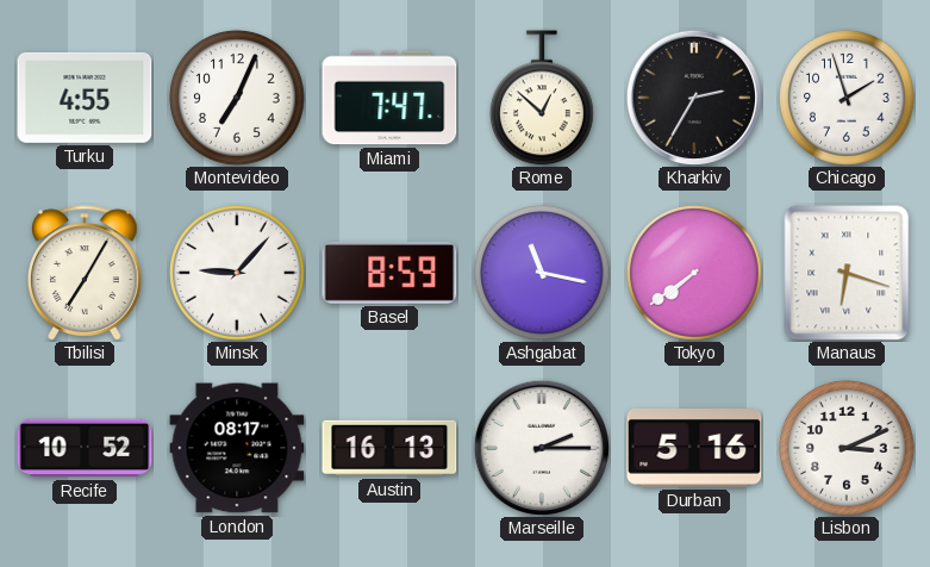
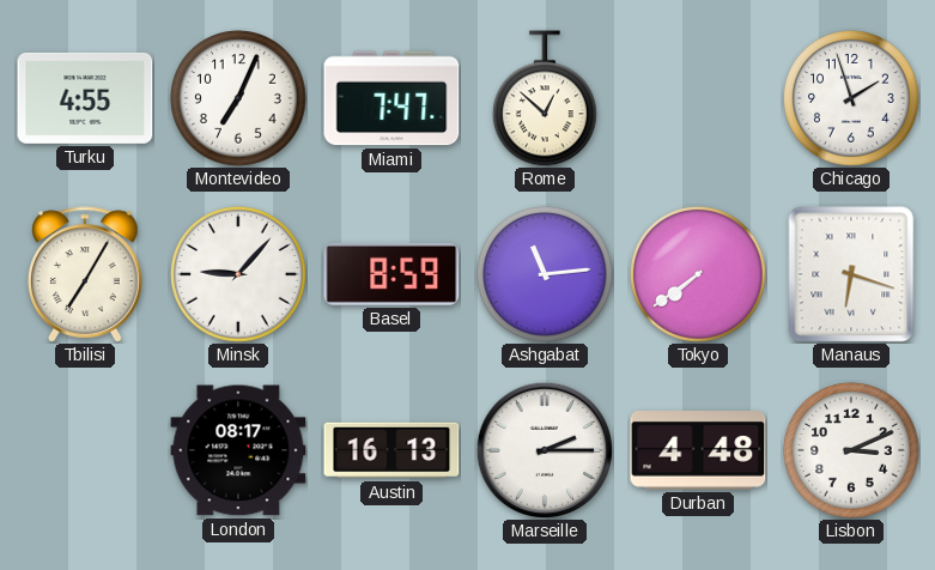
Kharkiv: 2:35 -> none (693, 96)
Ashgabat: 11:17 -> 11:14 (546, 275)
Recife: 10:52 -> none (85, 448)
Durban: 5:16 -> 4:48 (698, 450)
